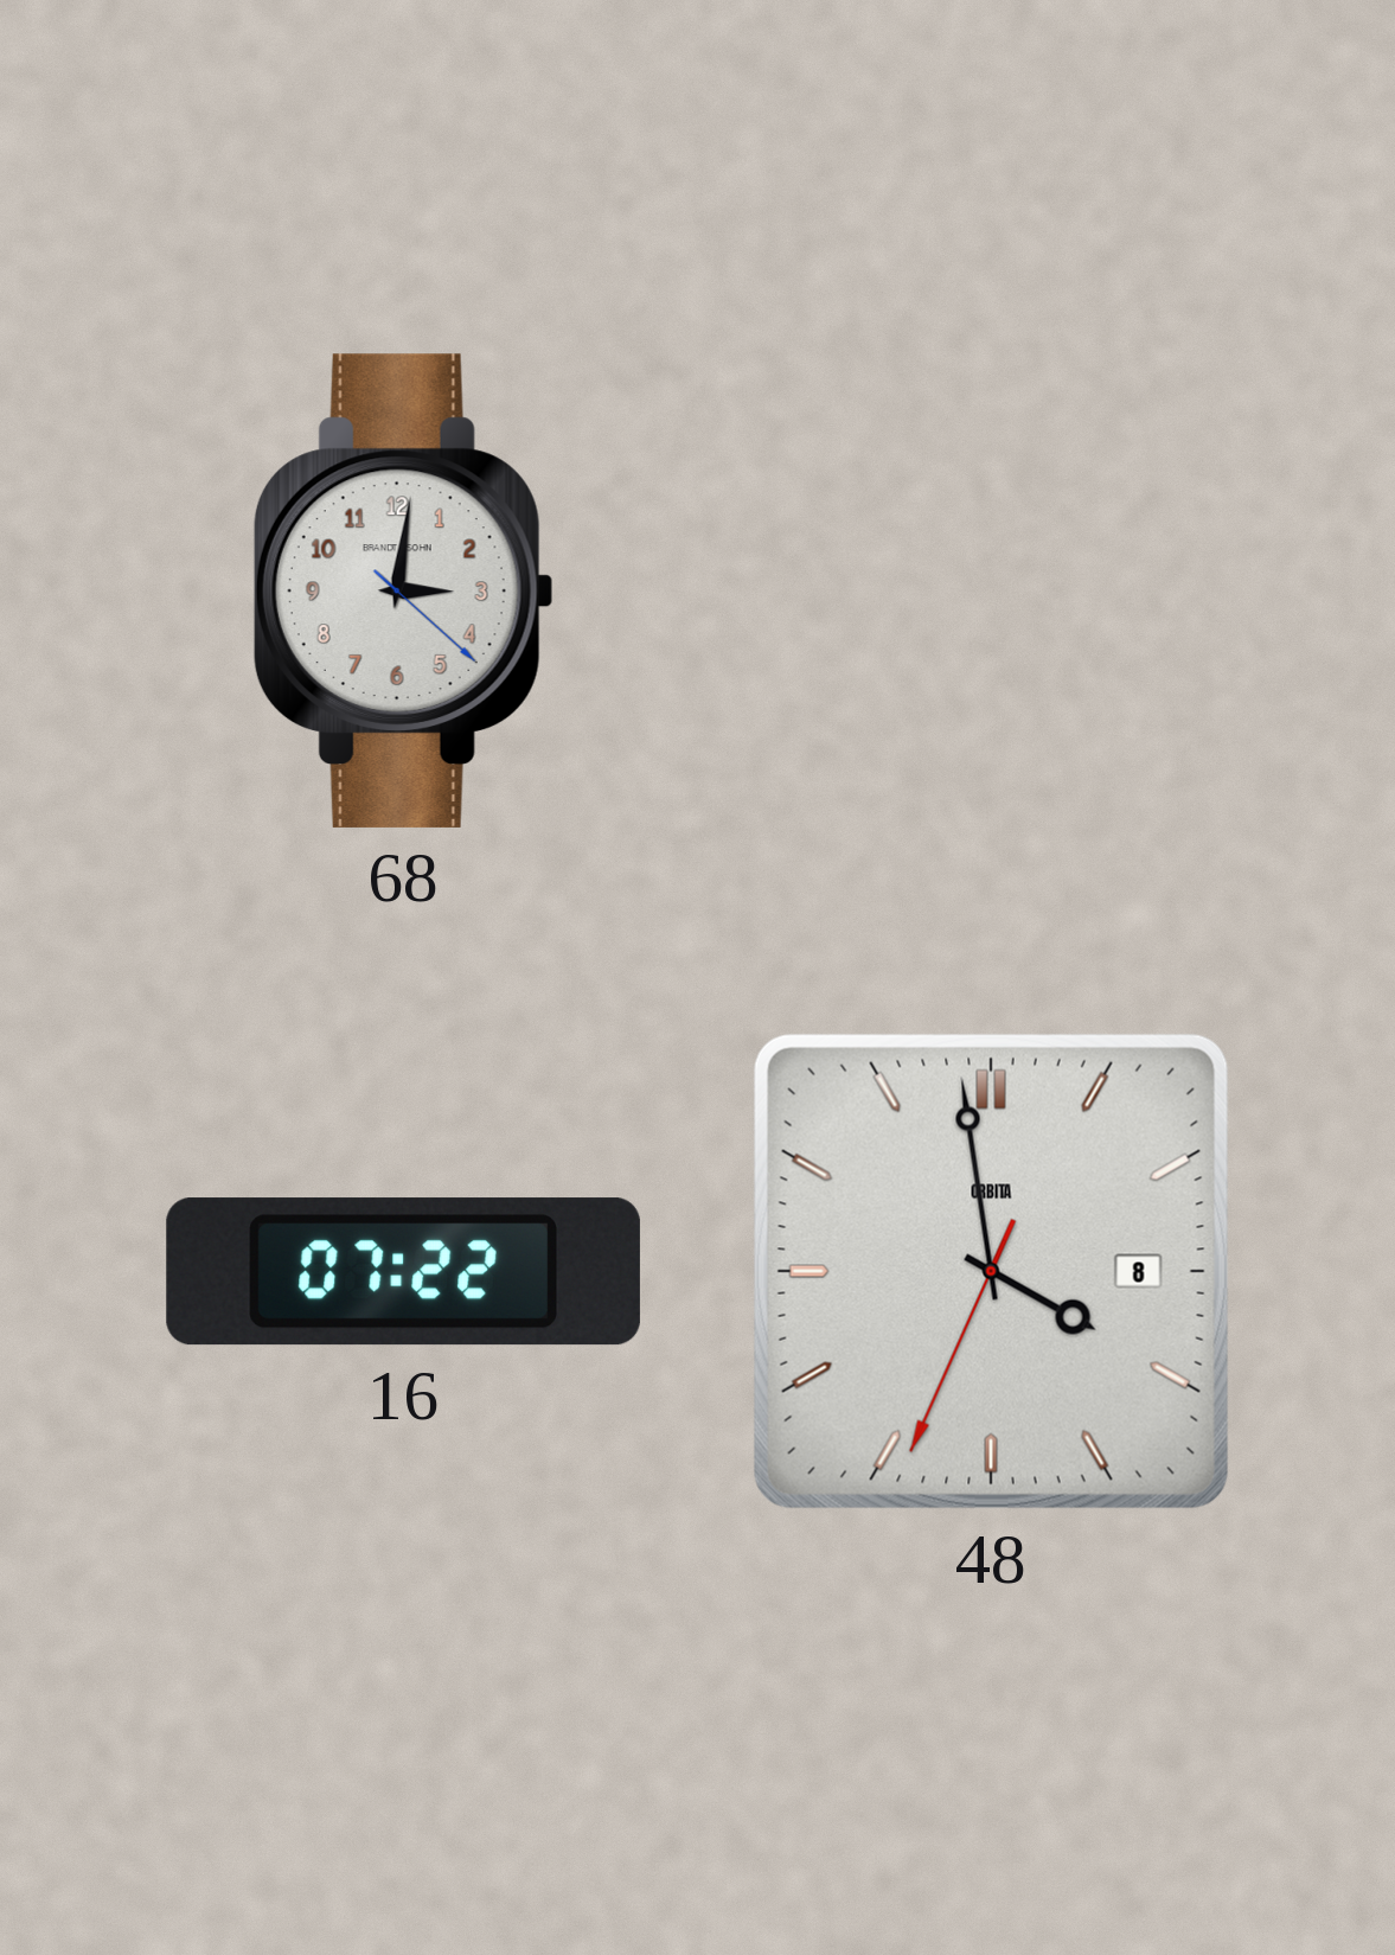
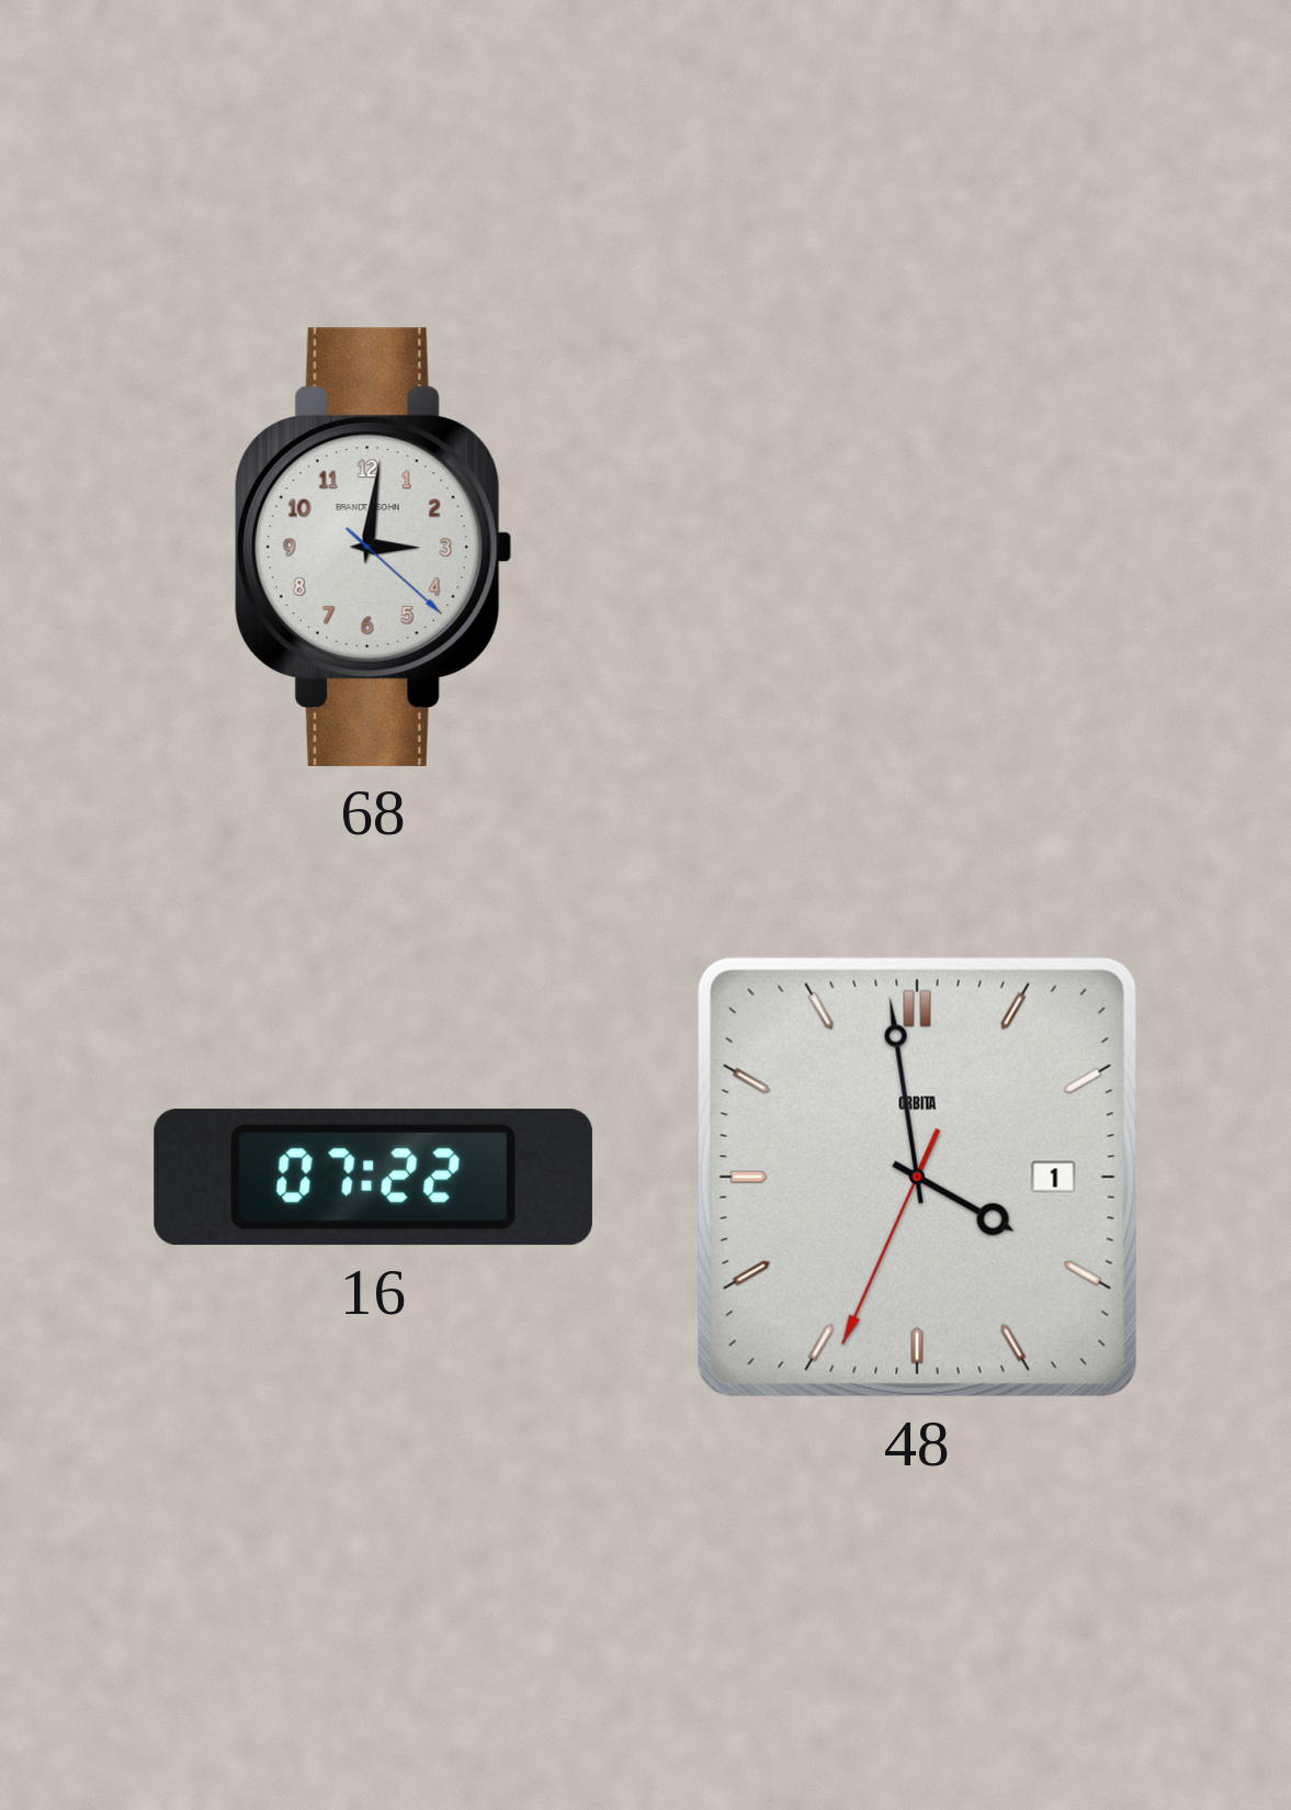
48 date: 8 -> 1 (917, 1177)
